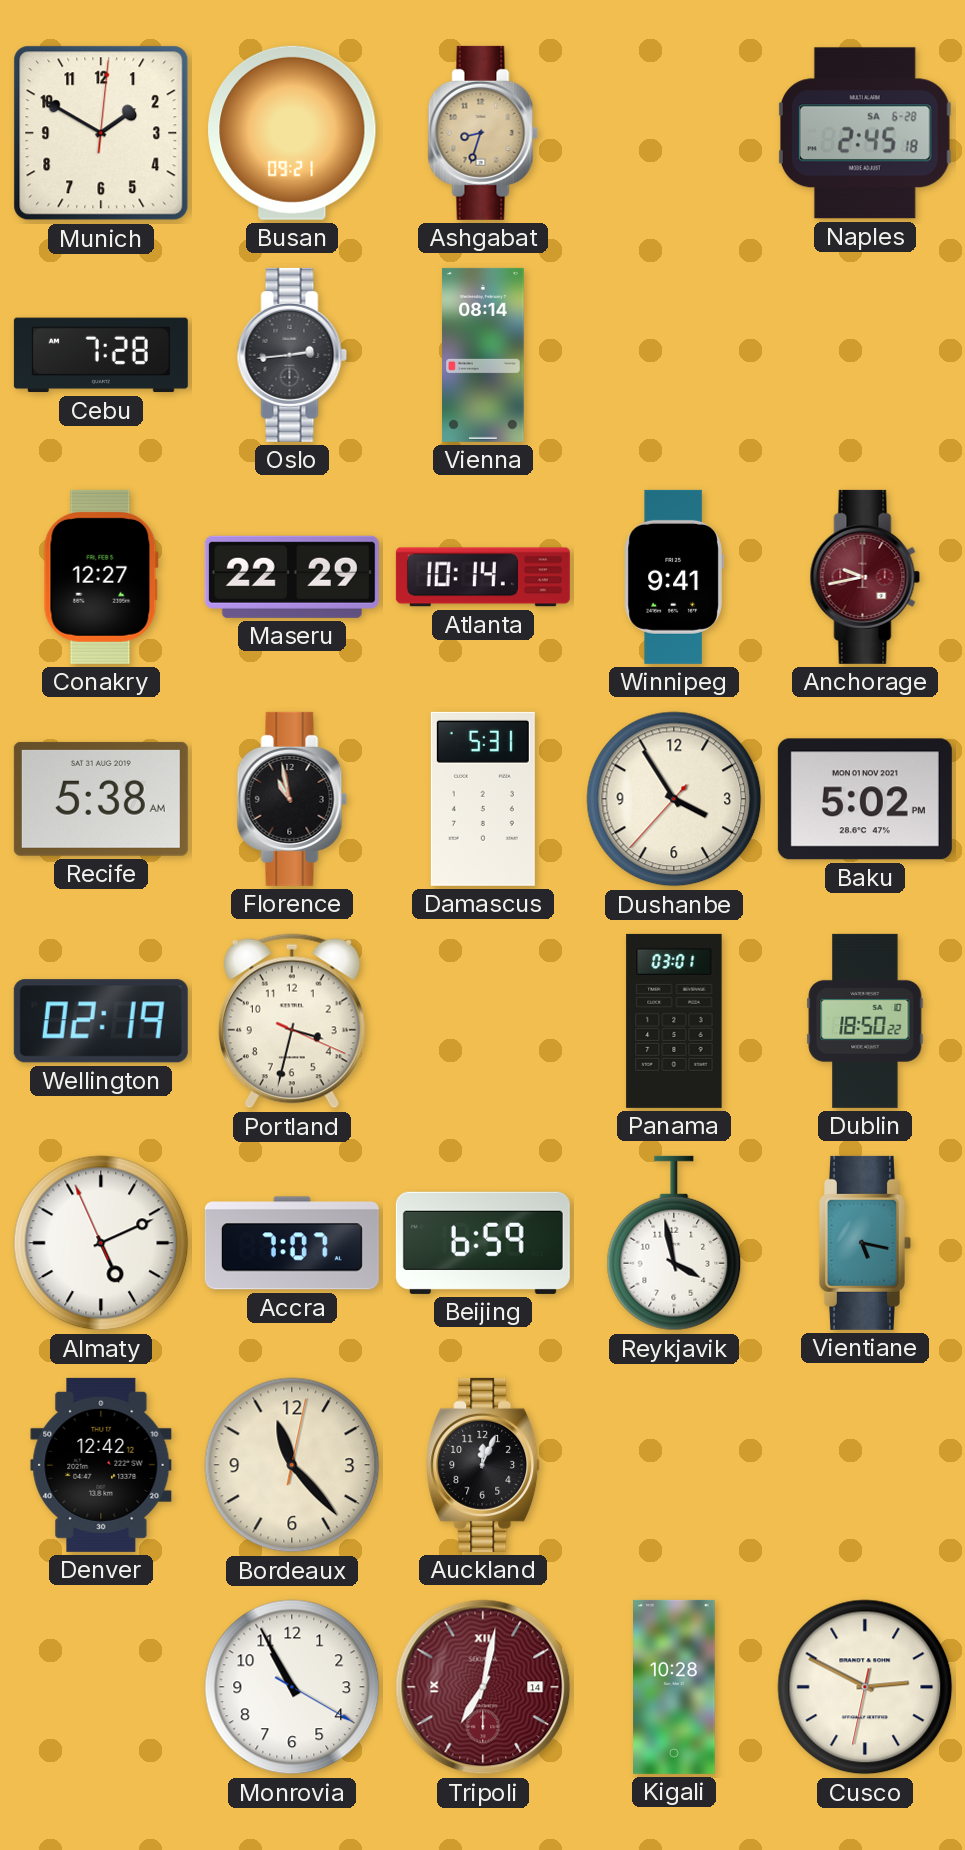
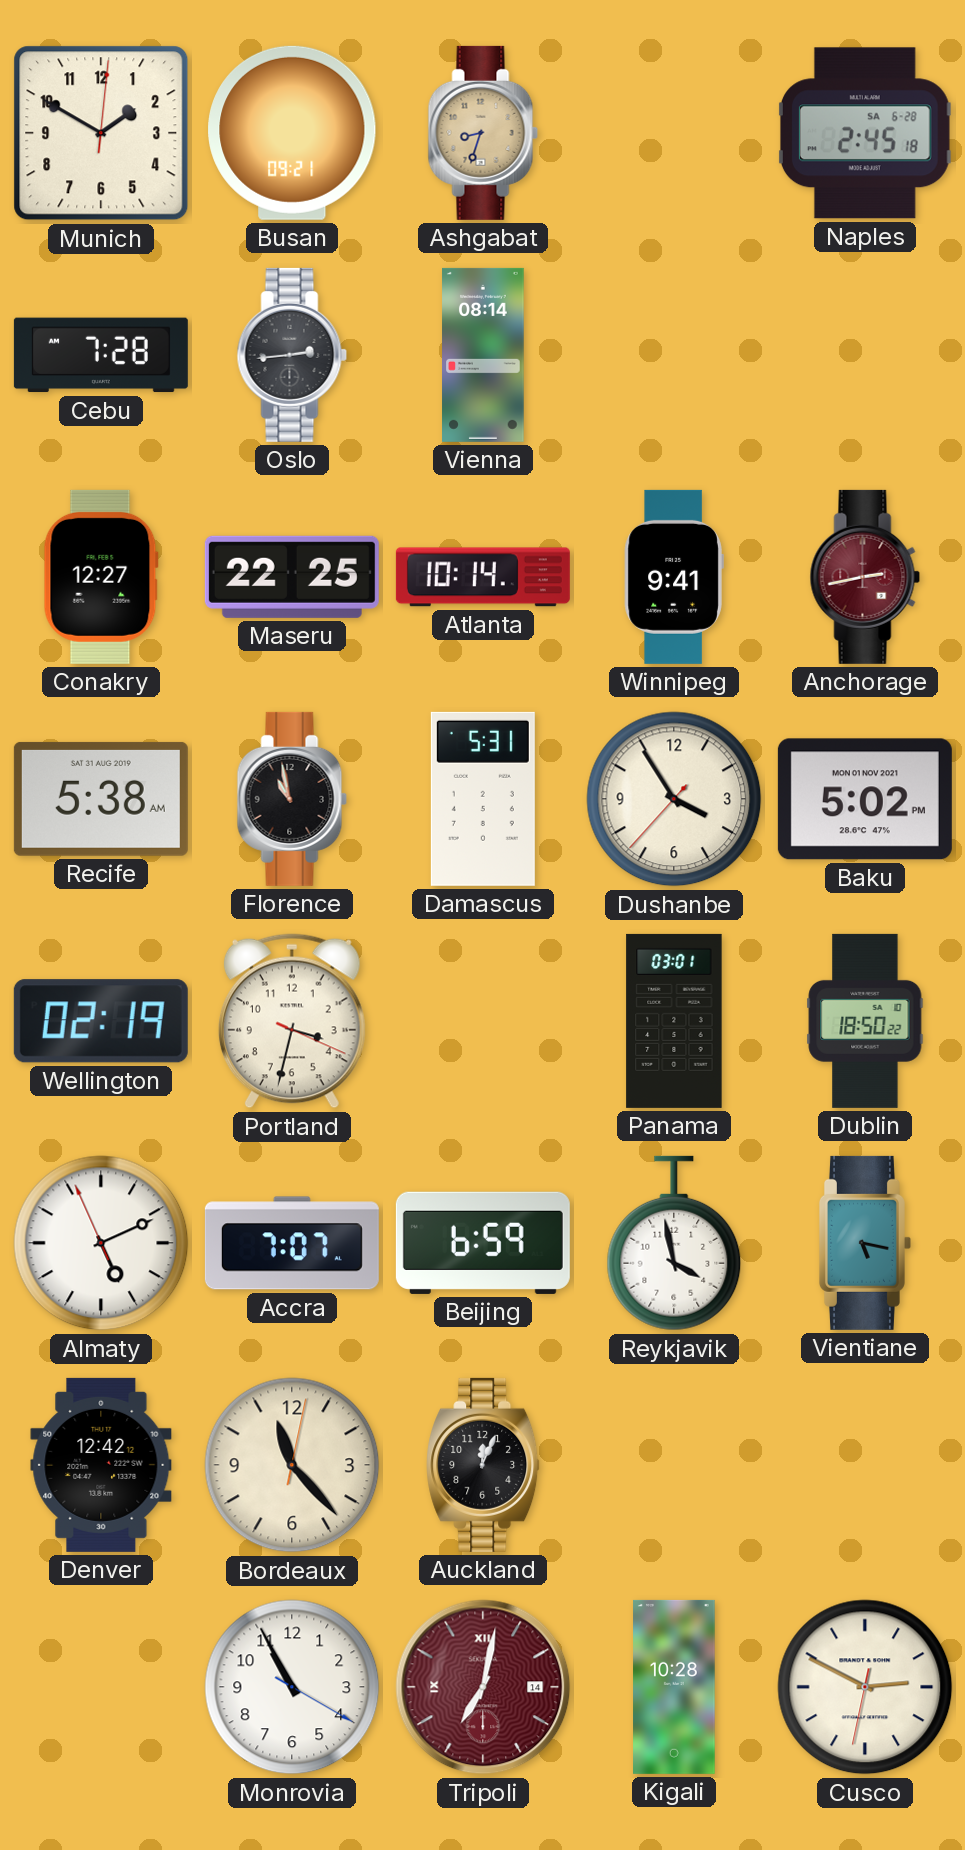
Maseru: 22:29 -> 22:25 (292, 577)
Anchorage: 9:43 -> 2:43 (865, 577)
